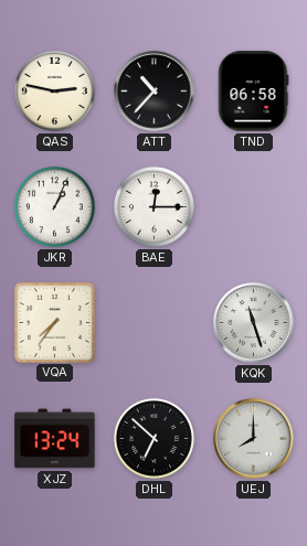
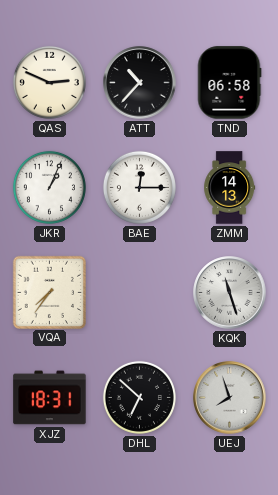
QAS: 2:47 -> 2:49 (49, 82)
ZMM: none -> 14:13 (230, 188)
XJZ: 13:24 -> 18:31 (50, 398)
UEJ: 8:00 -> 7:57 (230, 398)
